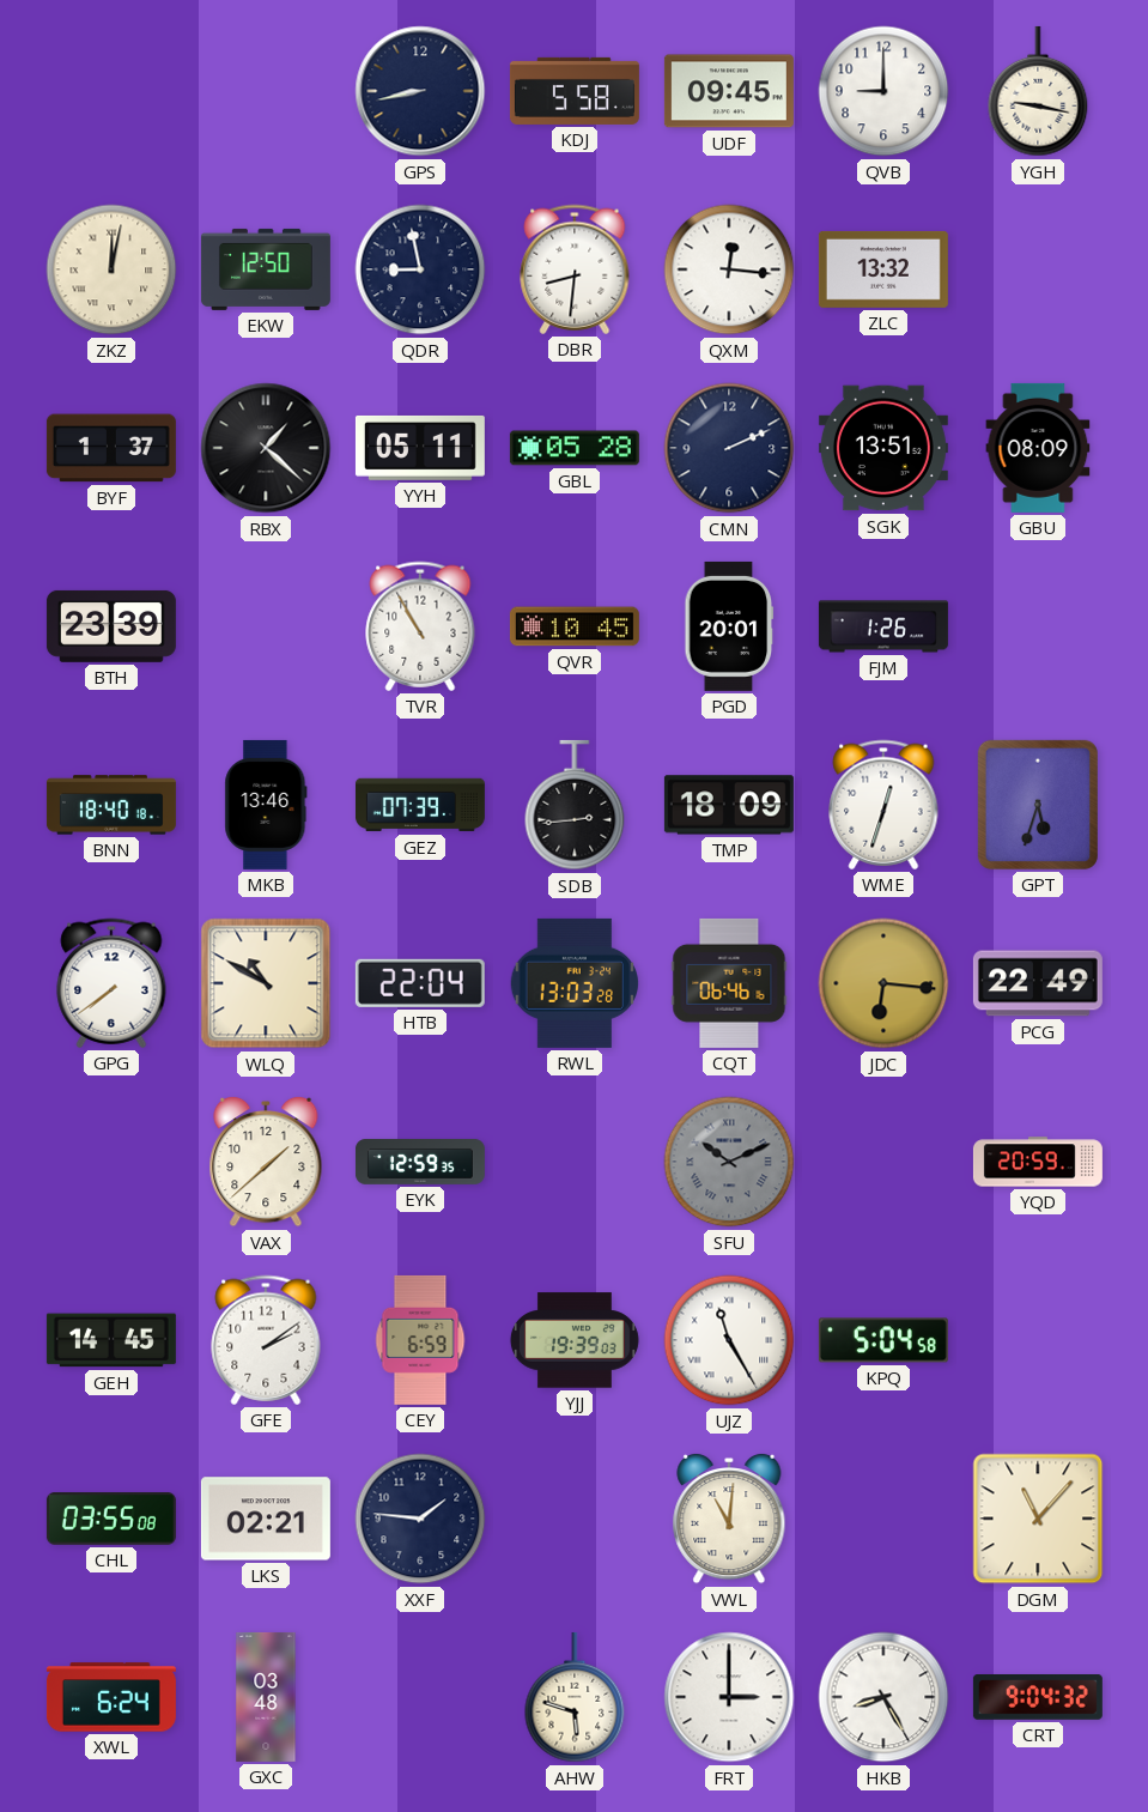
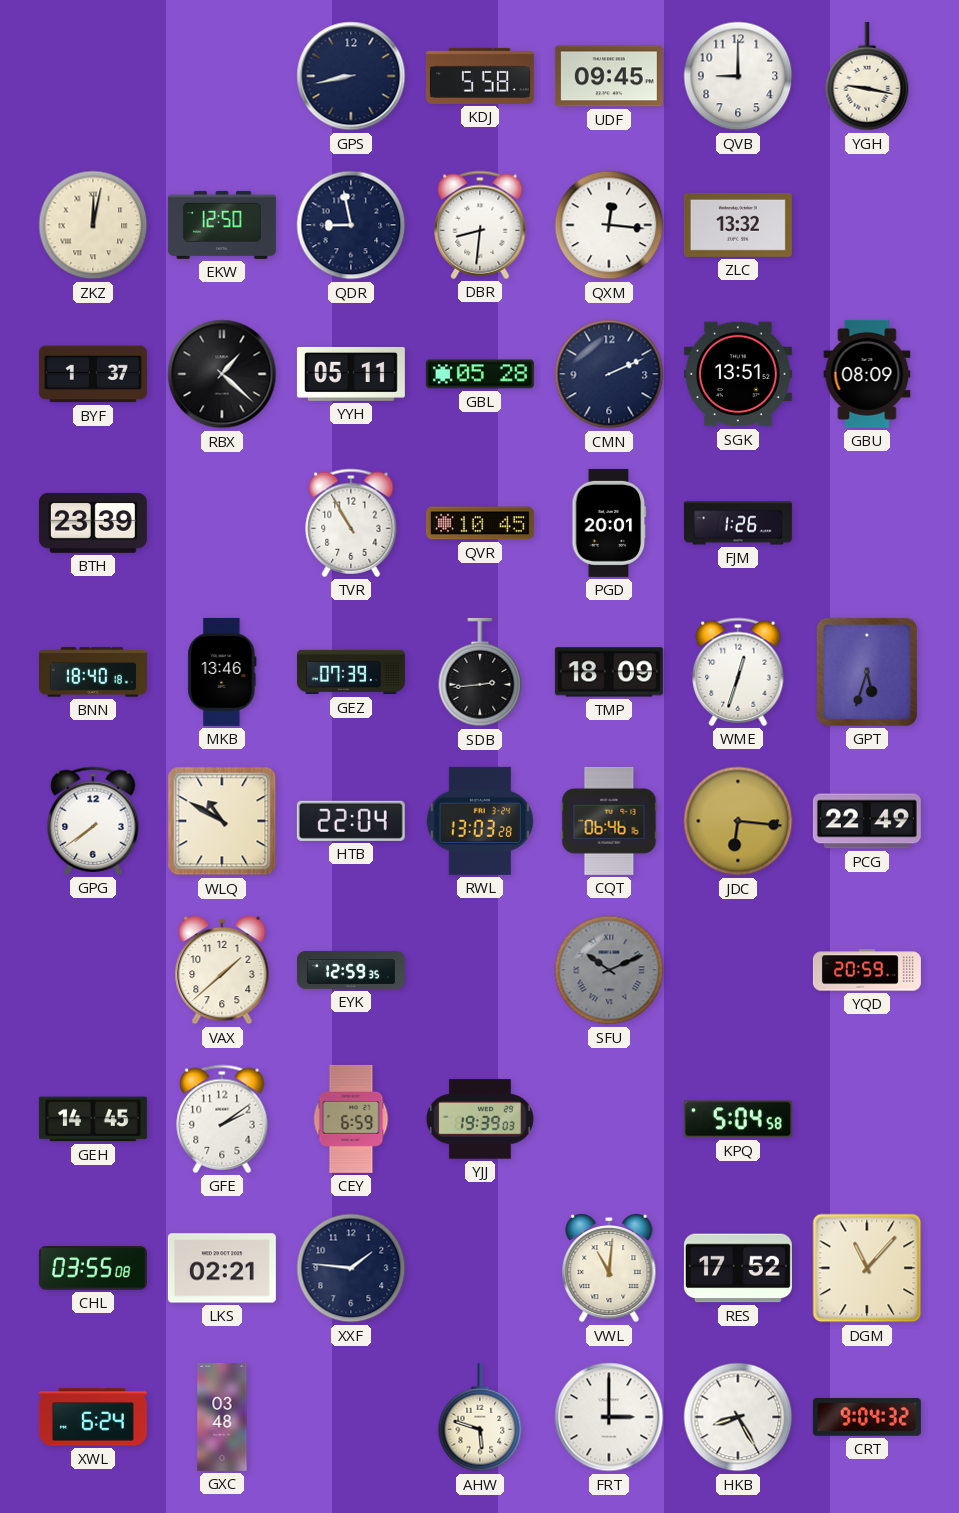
UJZ: 11:25 -> none (729, 1340)
RES: none -> 17:52 (738, 1268)
